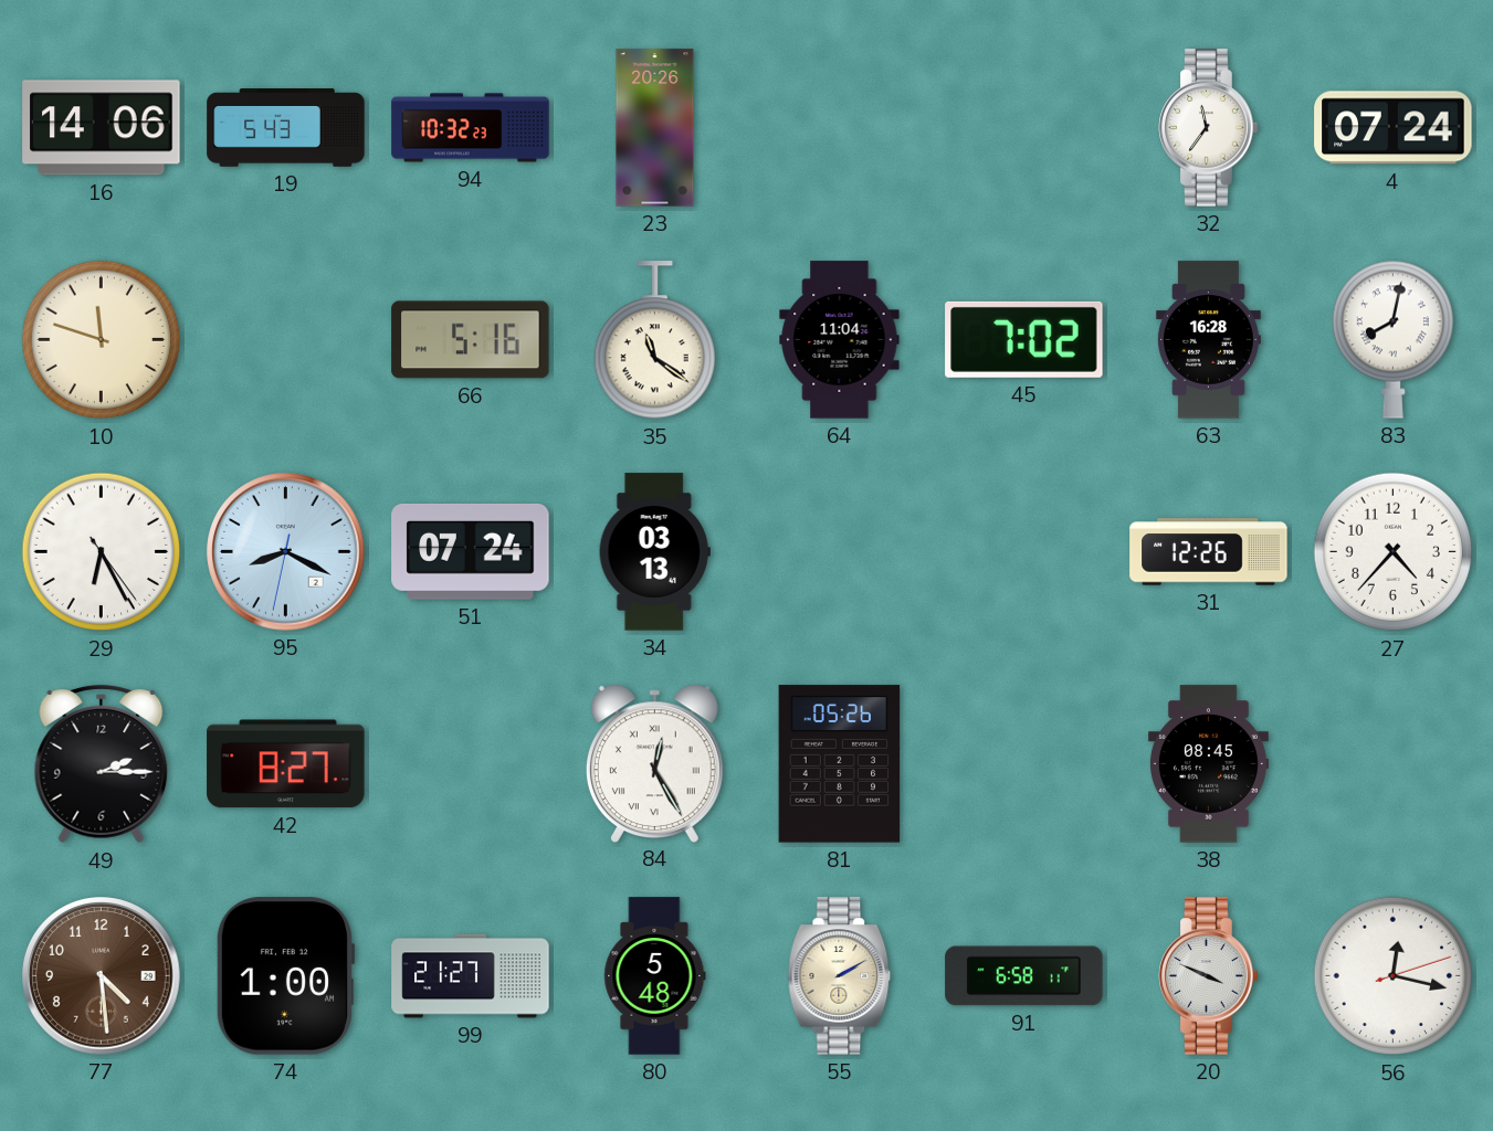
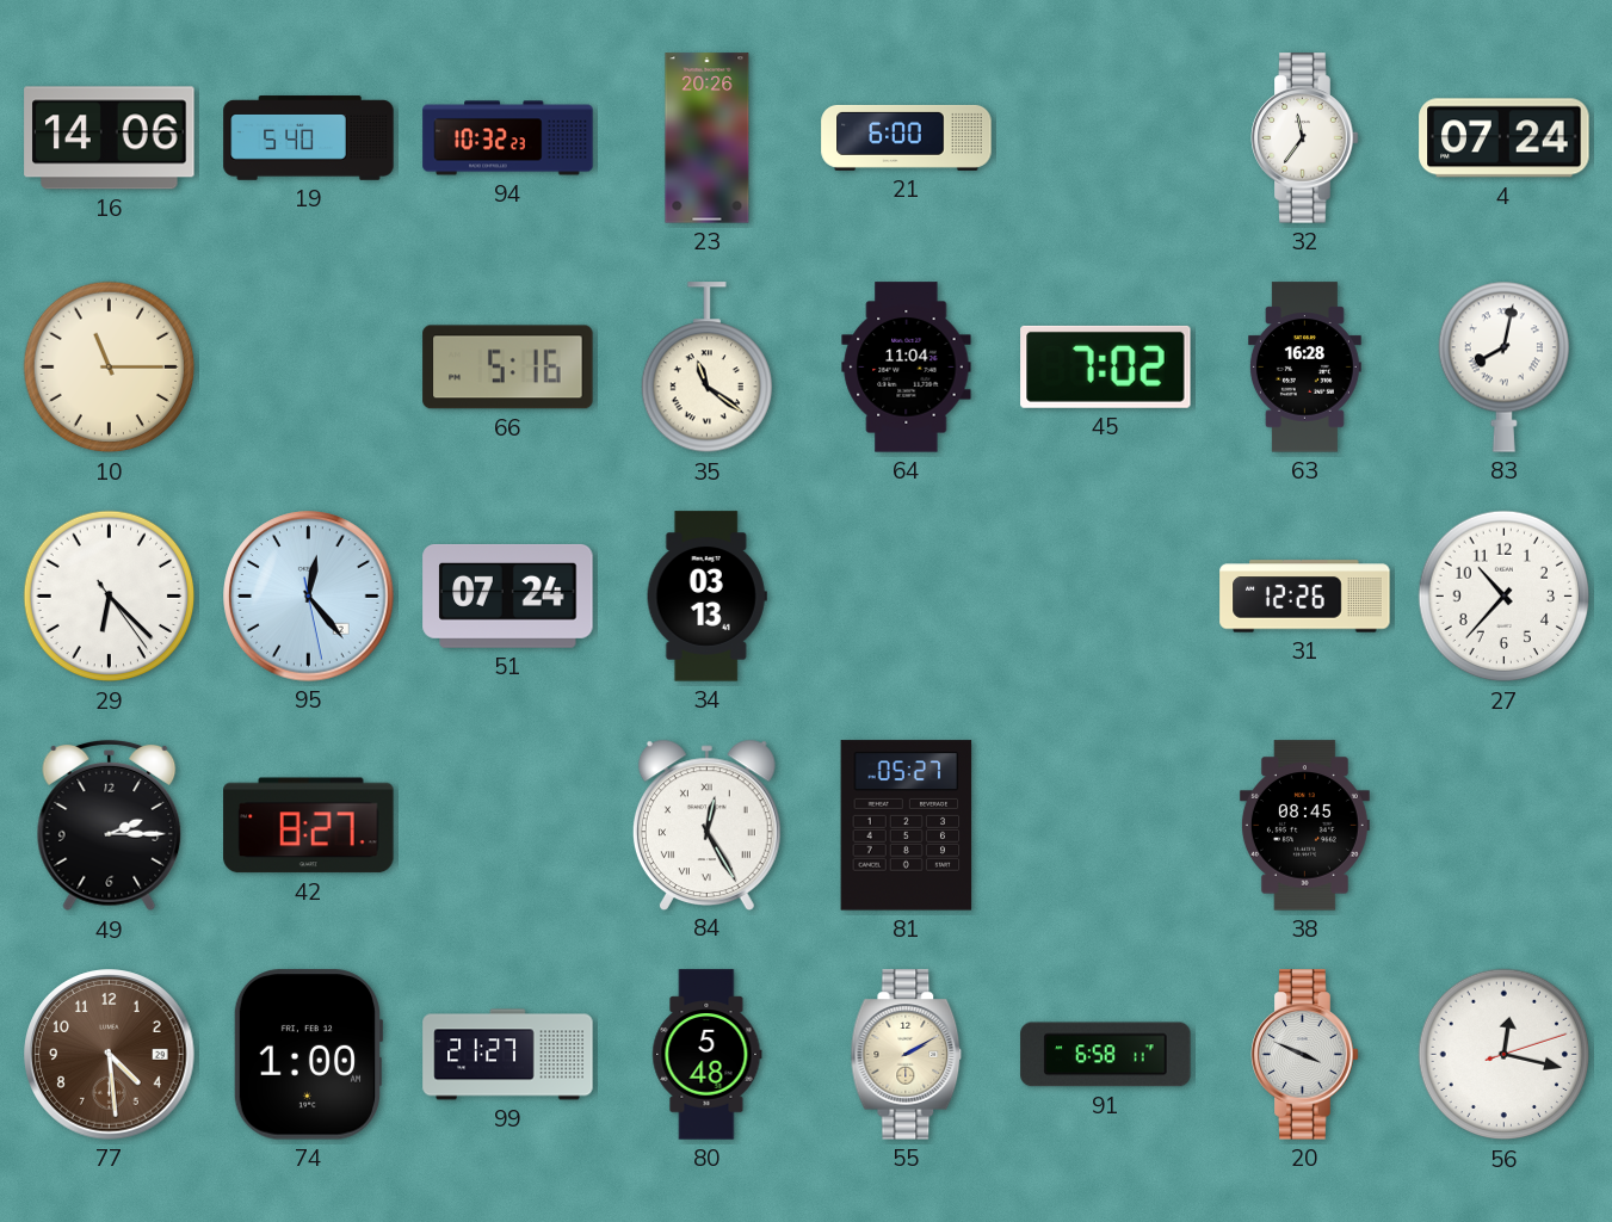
19: 5:43 -> 5:40 (309, 138)
21: none -> 6:00 (907, 137)
10: 11:48 -> 11:15 (110, 368)
29: 6:25 -> 6:22 (110, 597)
95: 8:19 -> 12:23 (309, 597)
27: 4:37 -> 10:37 (1505, 597)
81: 05:26 -> 05:27 (907, 826)
